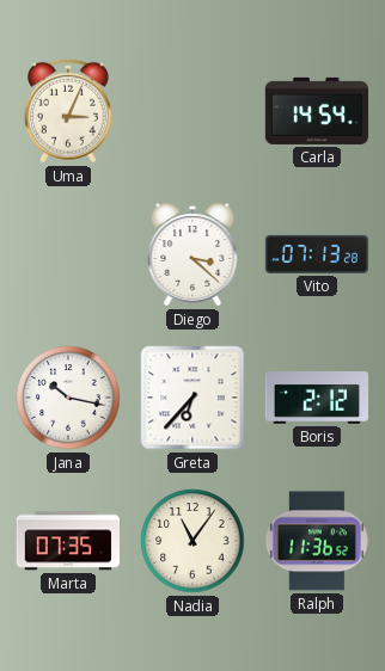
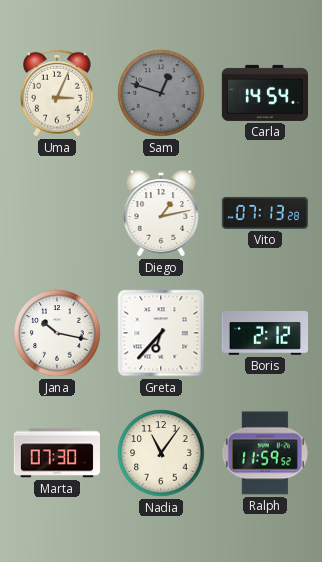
Sam: none -> 12:48 (161, 93)
Diego: 3:22 -> 1:13 (161, 213)
Marta: 07:35 -> 07:30 (56, 453)
Ralph: 11:36 -> 11:59 (265, 453)
